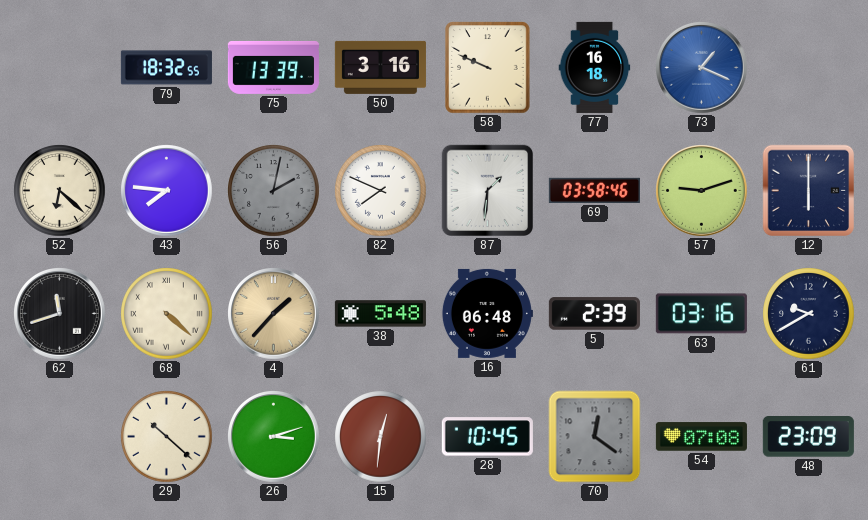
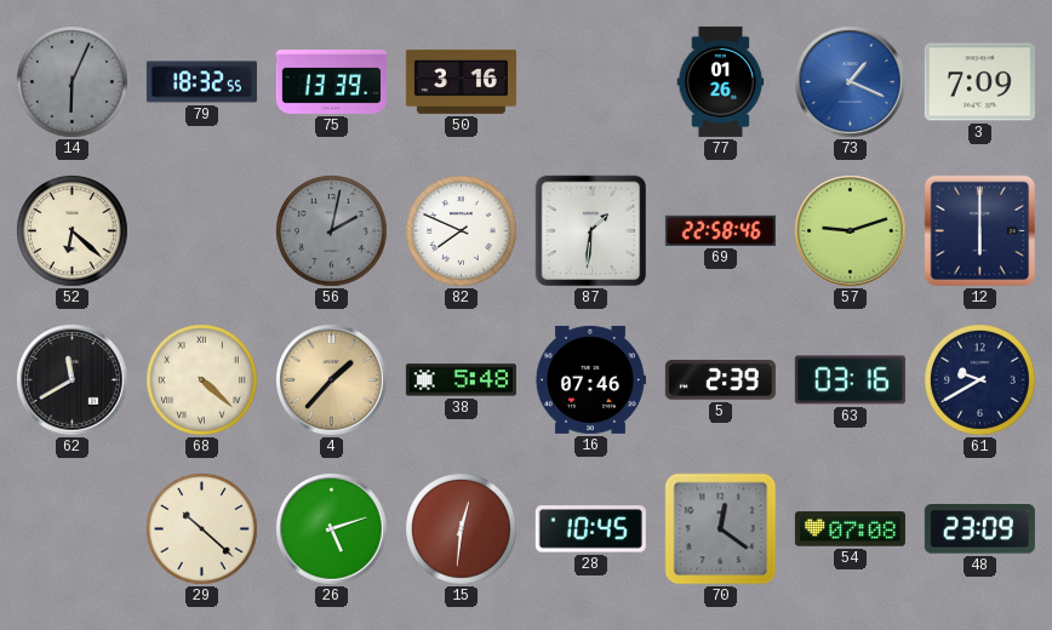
14: none -> 6:04 (73, 82)
58: 9:49 -> none (488, 68)
77: 16:18 -> 01:26 (721, 81)
3: none -> 7:09 (979, 82)
43: 7:46 -> none (167, 191)
69: 03:58 -> 22:58 (720, 230)
62: 11:42 -> 11:40 (73, 380)
16: 06:48 -> 07:46 (590, 379)
26: 3:12 -> 5:12 (332, 529)
